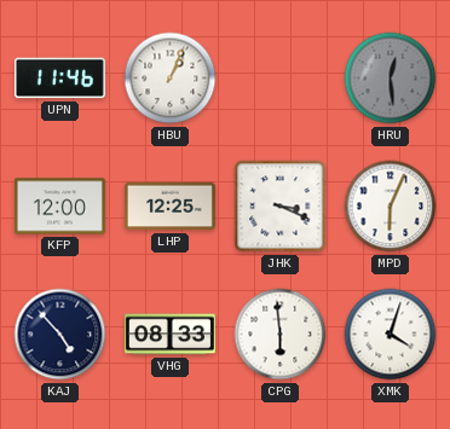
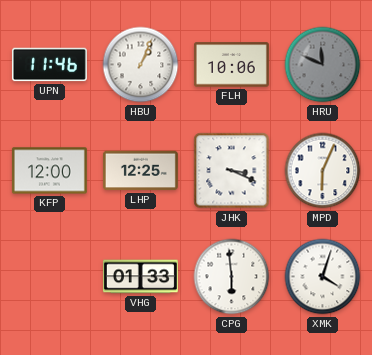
FLH: none -> 10:06 (231, 65)
HRU: 12:29 -> 11:49 (323, 65)
KAJ: 4:53 -> none (60, 335)
VHG: 08:33 -> 01:33 (140, 277)
